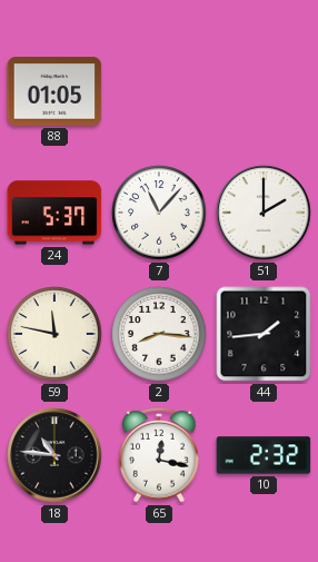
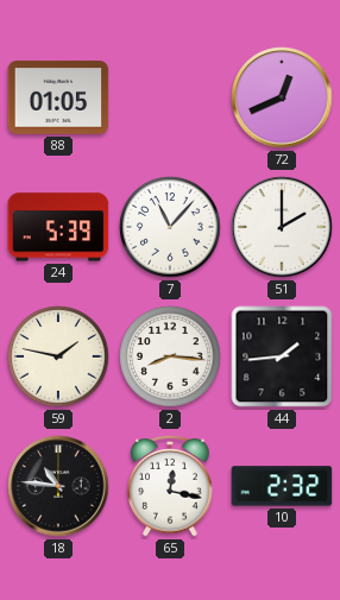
72: none -> 12:41 (282, 97)
24: 5:37 -> 5:39 (58, 227)
59: 11:47 -> 1:47 (58, 356)
